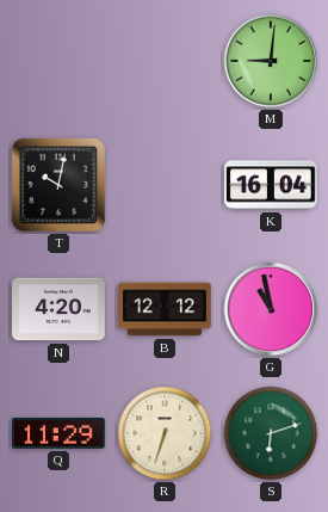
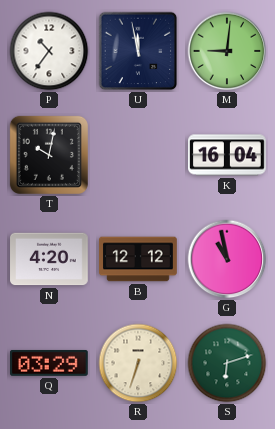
P: none -> 10:36 (49, 51)
U: none -> 11:58 (138, 51)
Q: 11:29 -> 03:29 (50, 363)
